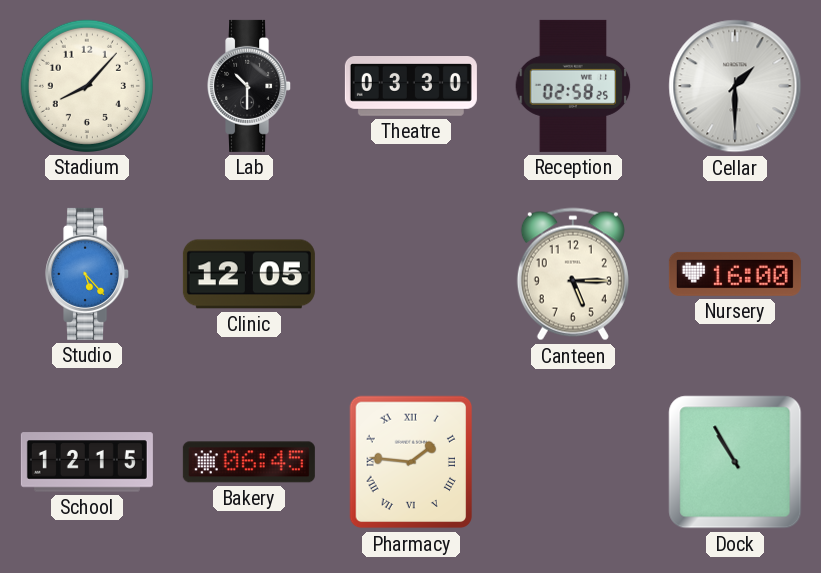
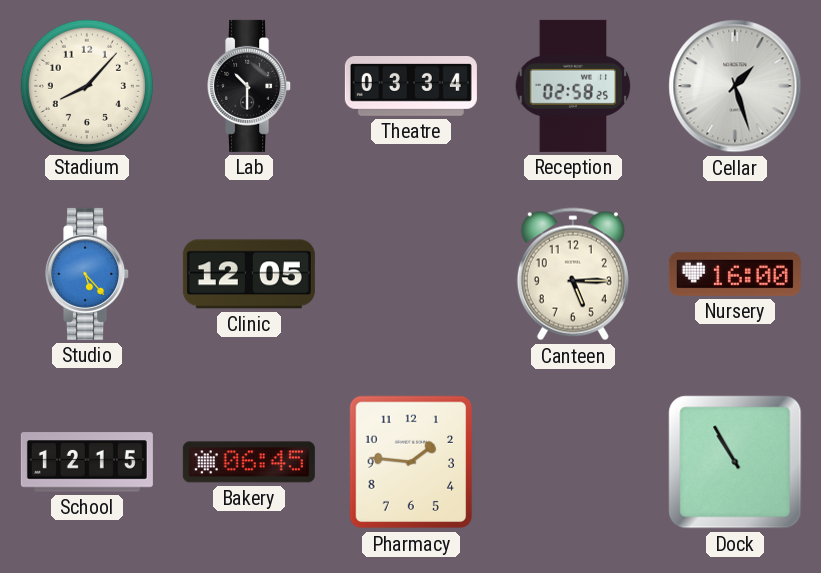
Theatre: 03:30 -> 03:34 (411, 87)
Cellar: 1:30 -> 1:27 (735, 86)
Pharmacy numerals: Roman -> Arabic (411, 462)
